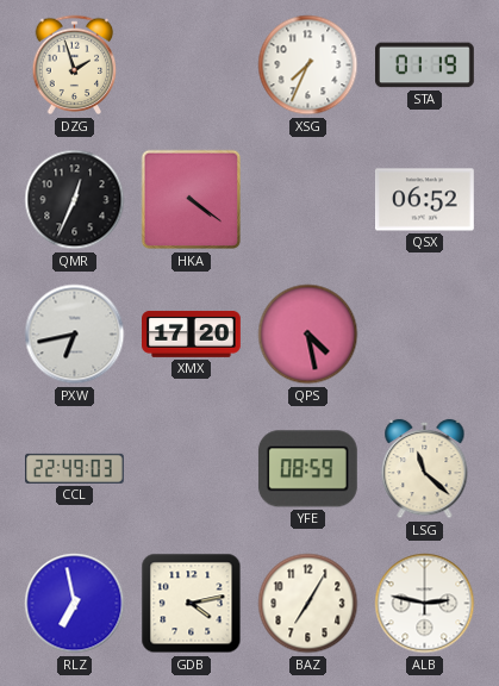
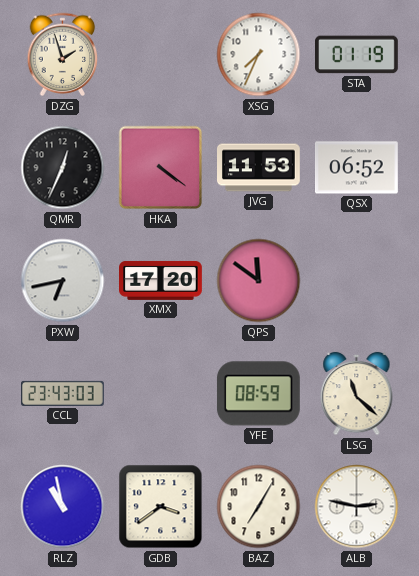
JVG: none -> 11:53 (259, 168)
QPS: 4:28 -> 11:51 (259, 281)
CCL: 22:49 -> 23:43 (63, 393)
RLZ: 6:58 -> 10:58 (63, 507)
GDB: 4:13 -> 3:39 (161, 507)
